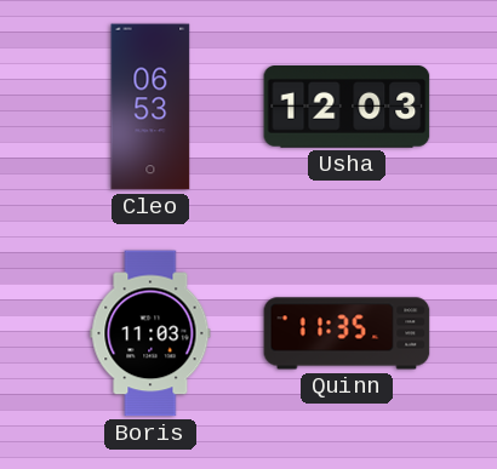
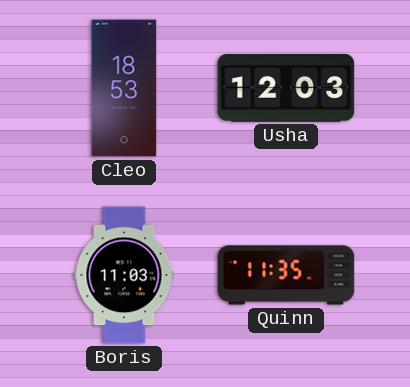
Cleo: 06:53 -> 18:53 (124, 88)
